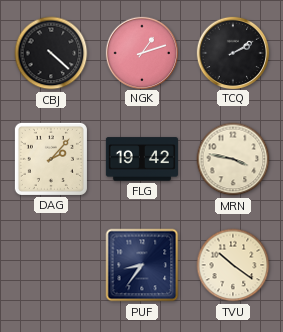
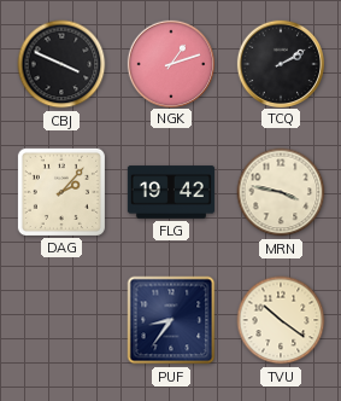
CBJ: 4:22 -> 3:49 (61, 64)
